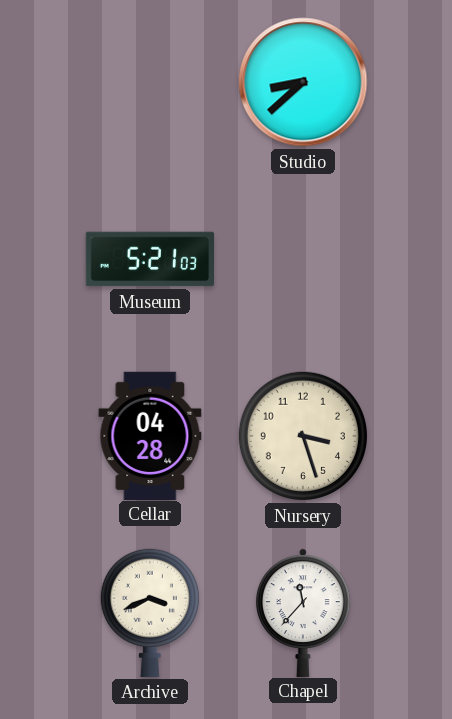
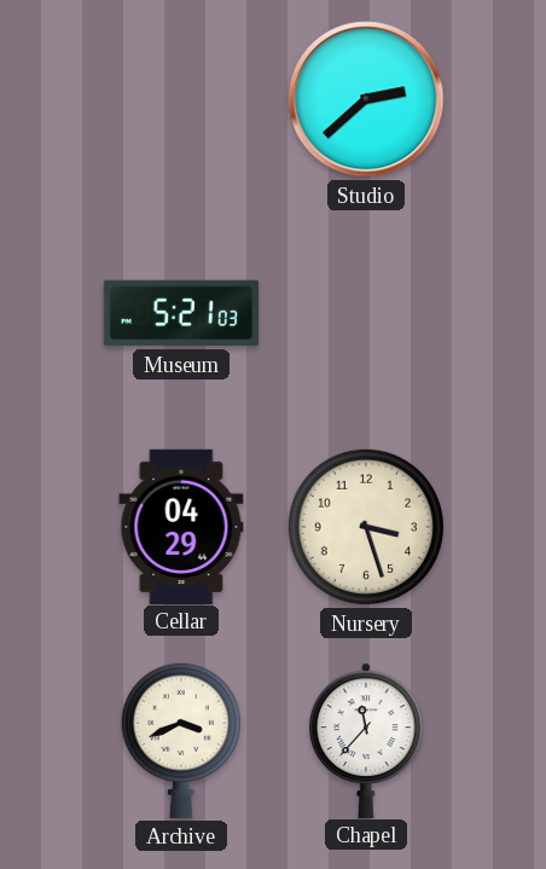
Studio: 8:38 -> 2:38 (366, 99)
Cellar: 04:28 -> 04:29 (181, 526)
